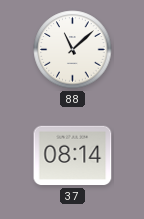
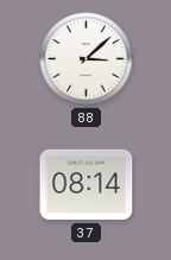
88: 11:08 -> 3:08 (87, 59)
